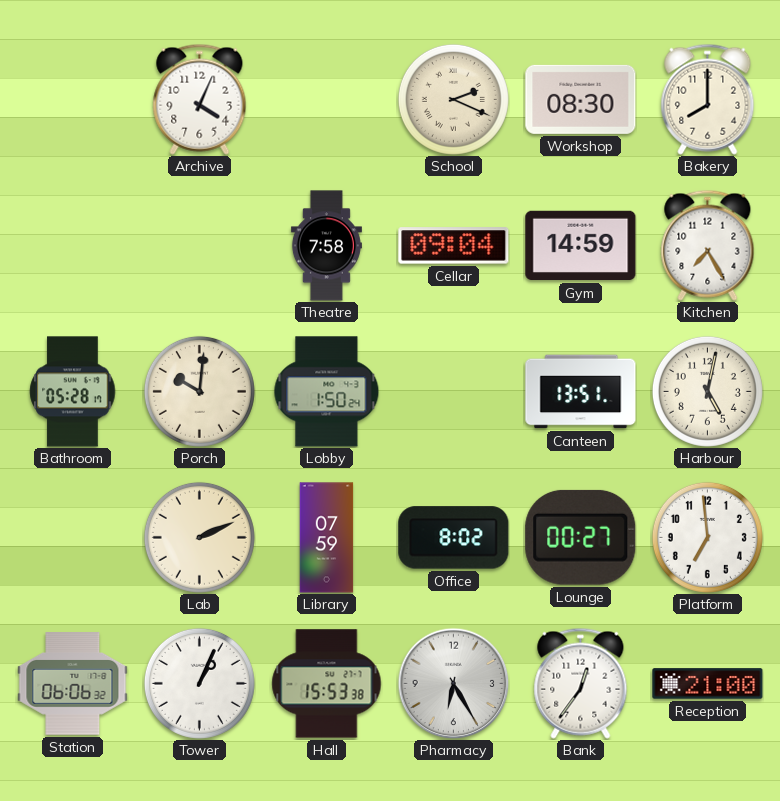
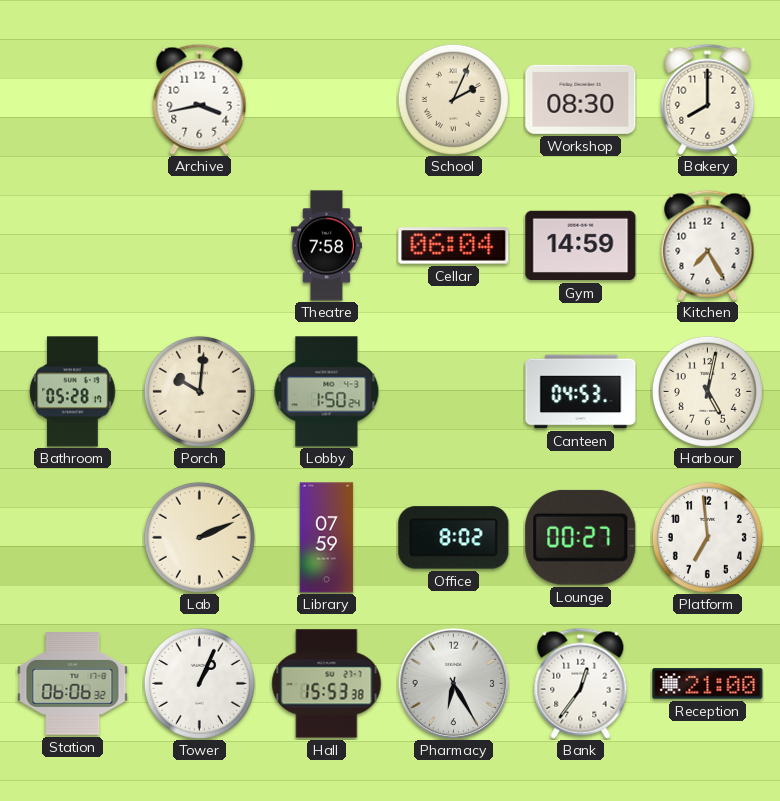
Archive: 4:04 -> 3:43 (200, 99)
School: 2:19 -> 2:04 (453, 99)
Cellar: 09:04 -> 06:04 (454, 246)
Canteen: 13:51 -> 04:53 (581, 392)
